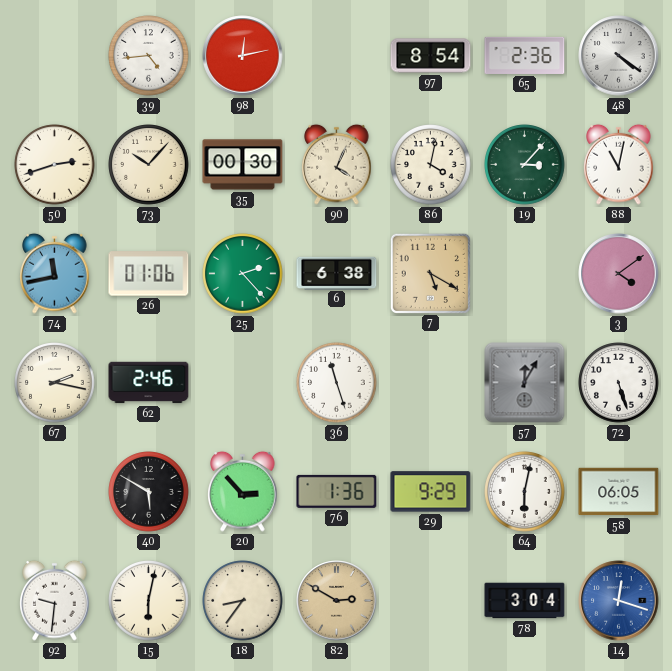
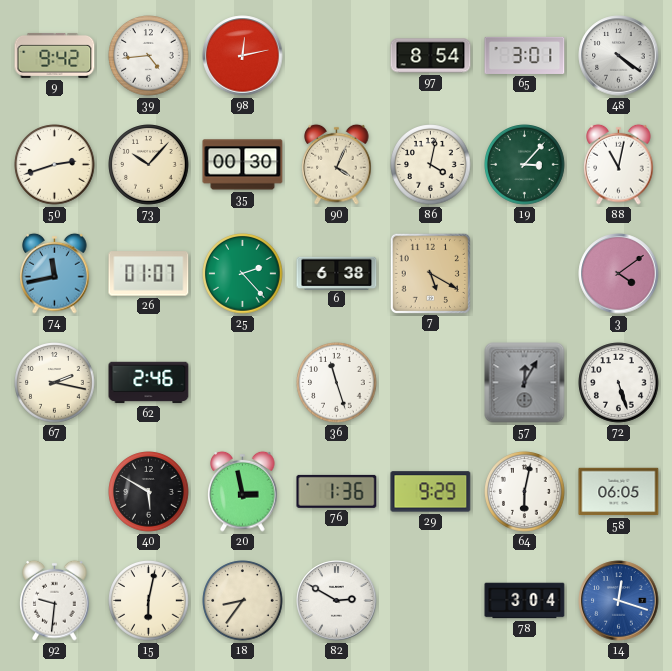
9: none -> 9:42 (55, 55)
65: 2:36 -> 3:01 (525, 55)
26: 01:06 -> 01:07 (149, 274)
20: 2:53 -> 2:58 (243, 491)
82 dial: champagne -> white (337, 601)
